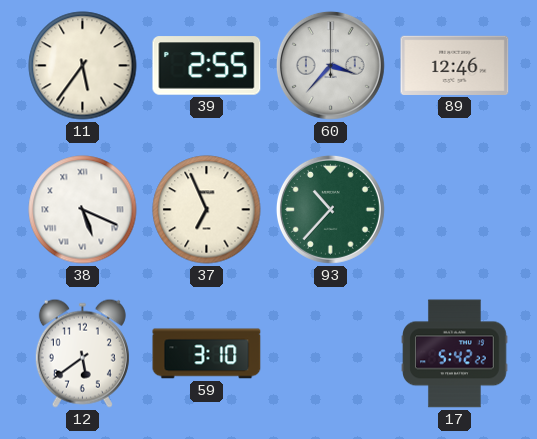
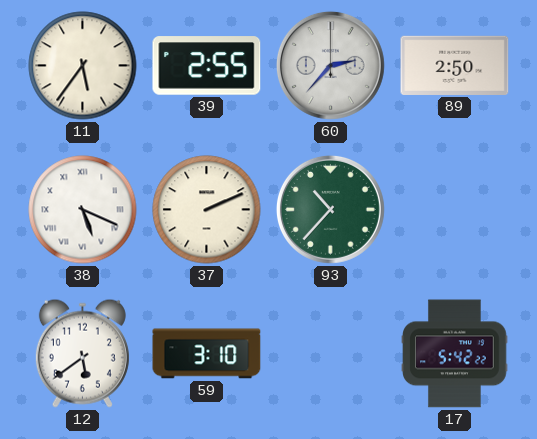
60: 3:37 -> 2:37 (330, 65)
89: 12:46 -> 2:50 (455, 65)
37: 6:56 -> 2:11 (207, 210)
